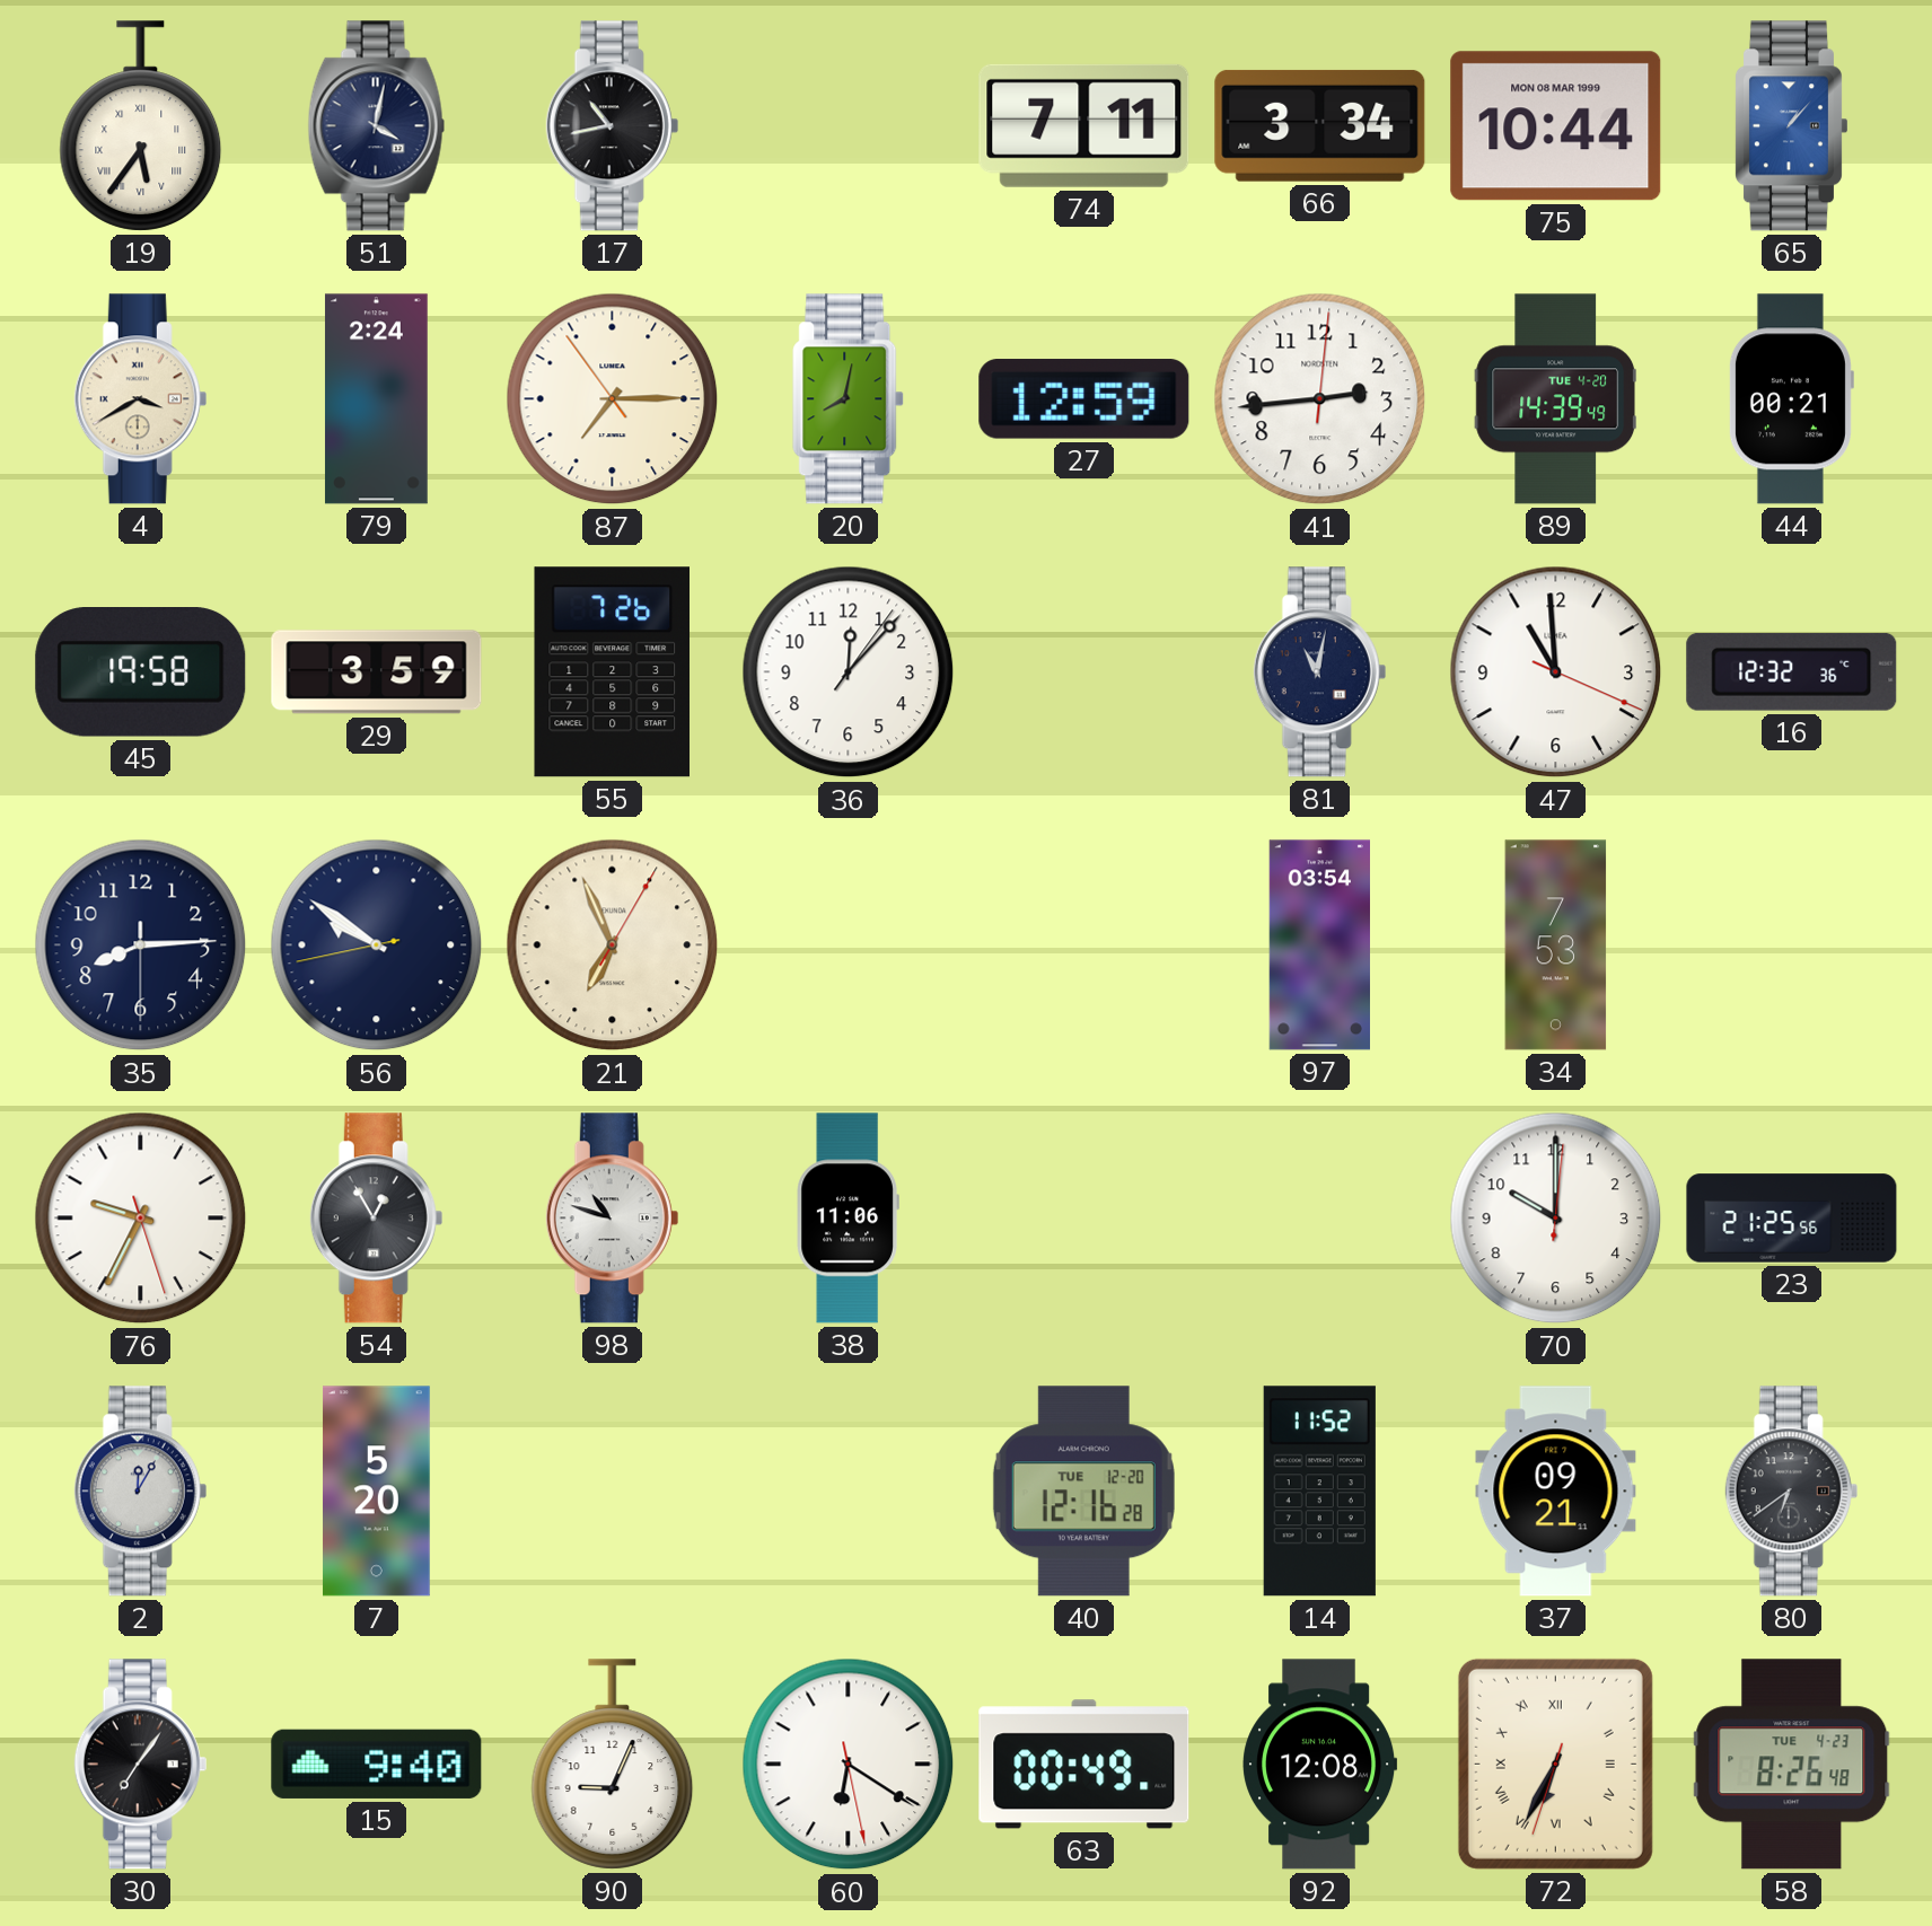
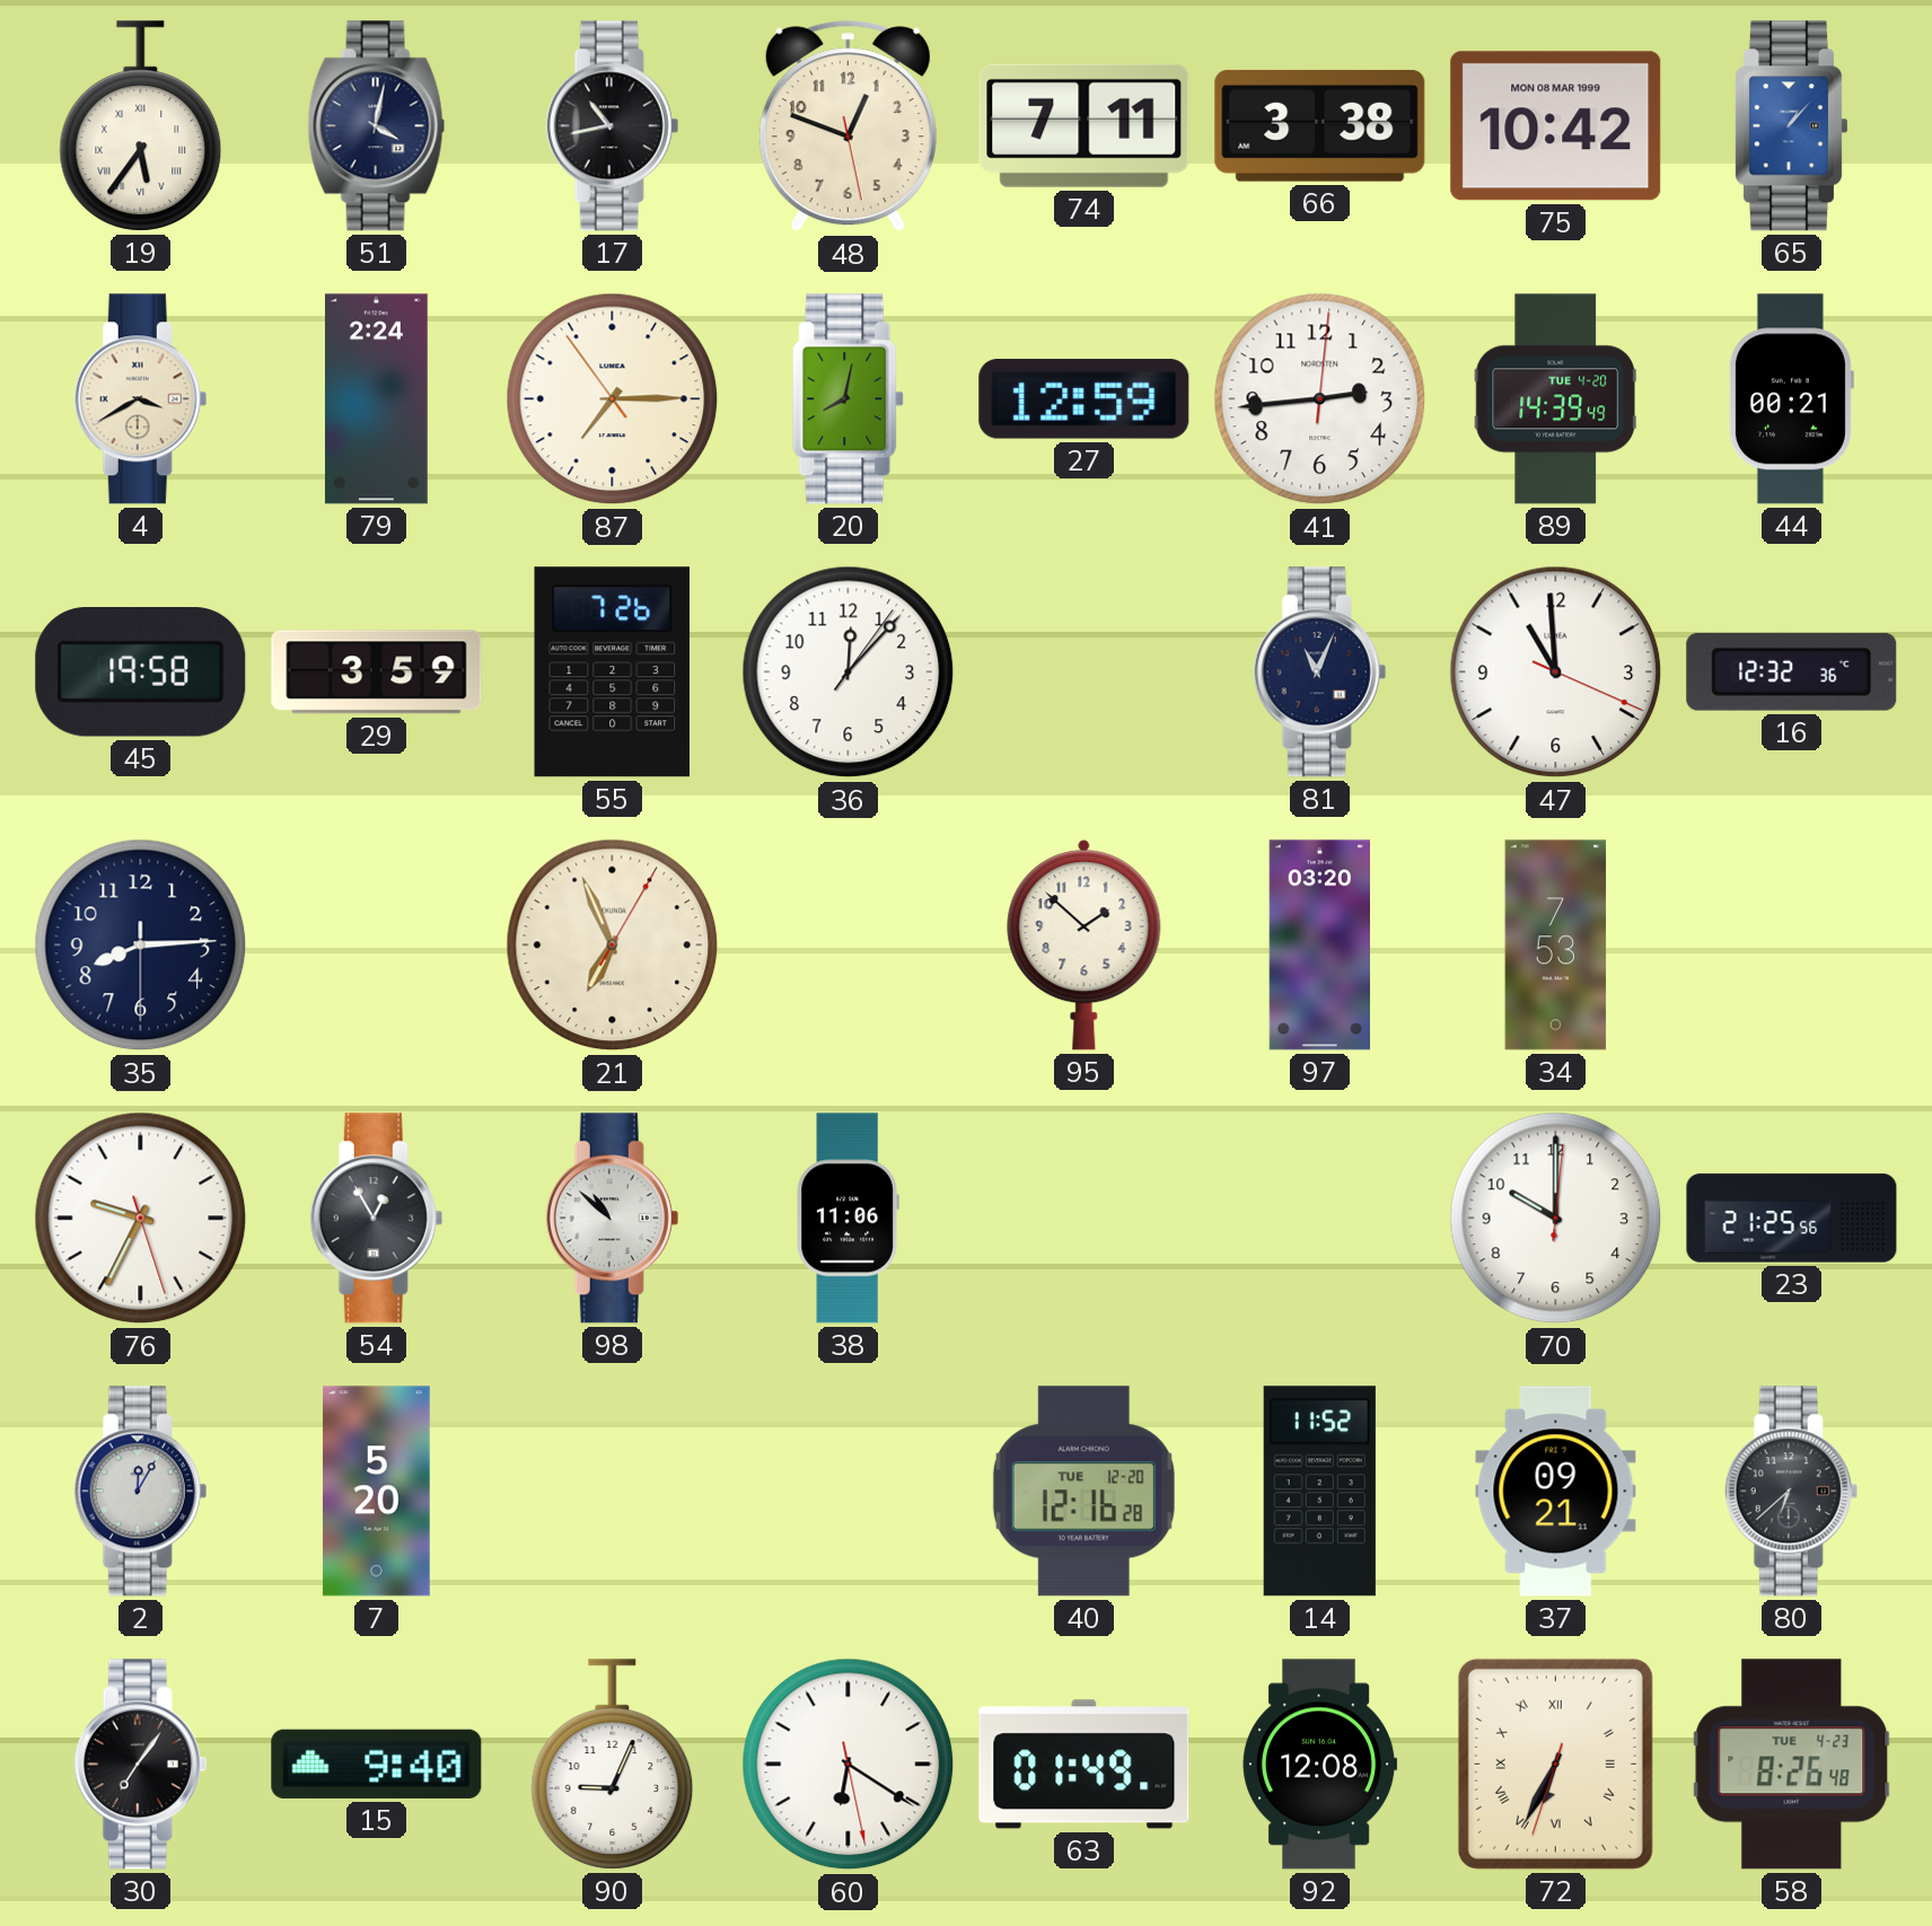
48: none -> 12:48 (848, 126)
66: 3:34 -> 3:38 (1320, 125)
75: 10:44 -> 10:42 (1556, 126)
81: 11:02 -> 11:04 (1320, 672)
56: 9:50 -> none (377, 946)
95: none -> 1:52 (1084, 946)
97: 03:54 -> 03:20 (1319, 946)
98: 10:48 -> 10:52 (613, 1219)
80: 6:39 -> 6:38 (1792, 1492)
63: 00:49 -> 01:49 (1084, 1765)
